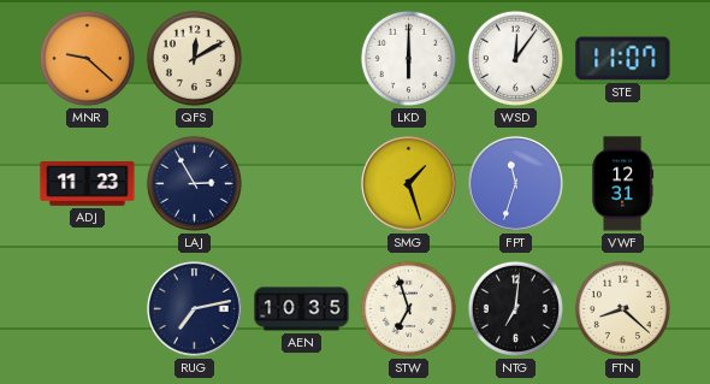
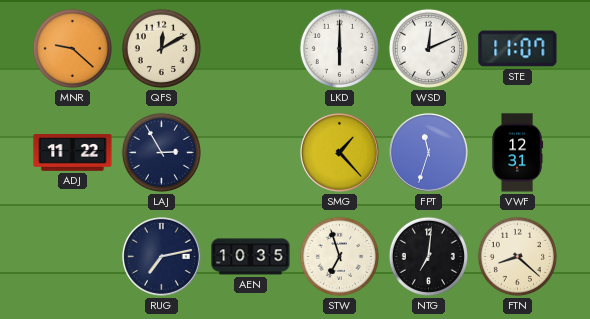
WSD: 12:06 -> 12:11 (428, 48)
ADJ: 11:23 -> 11:22 (73, 153)
SMG: 1:27 -> 1:23 (340, 153)
